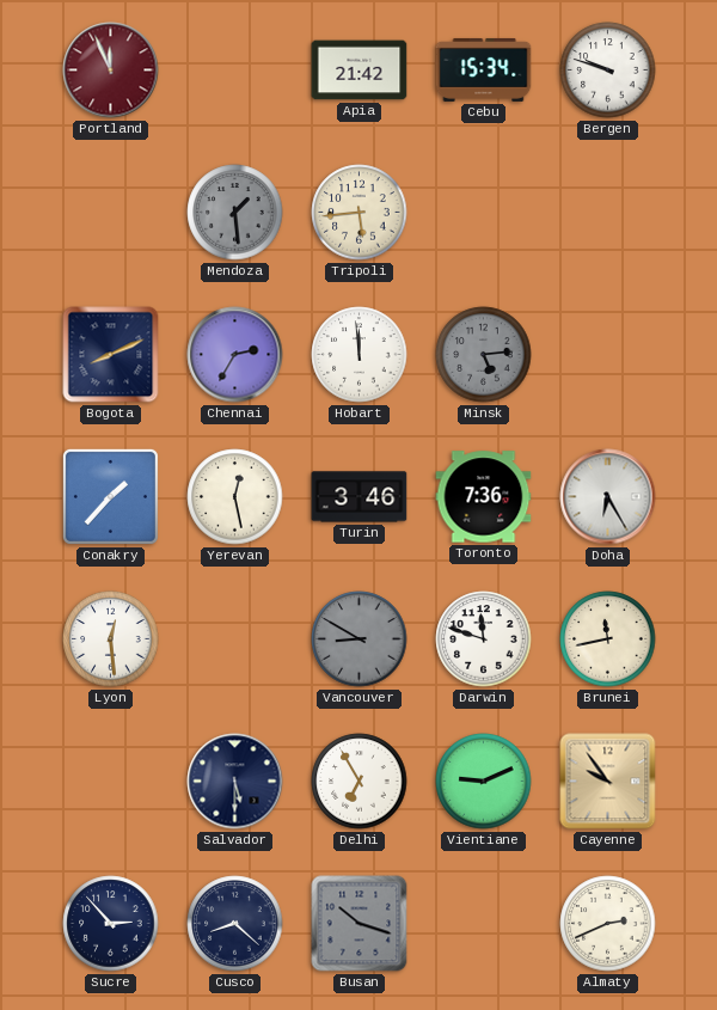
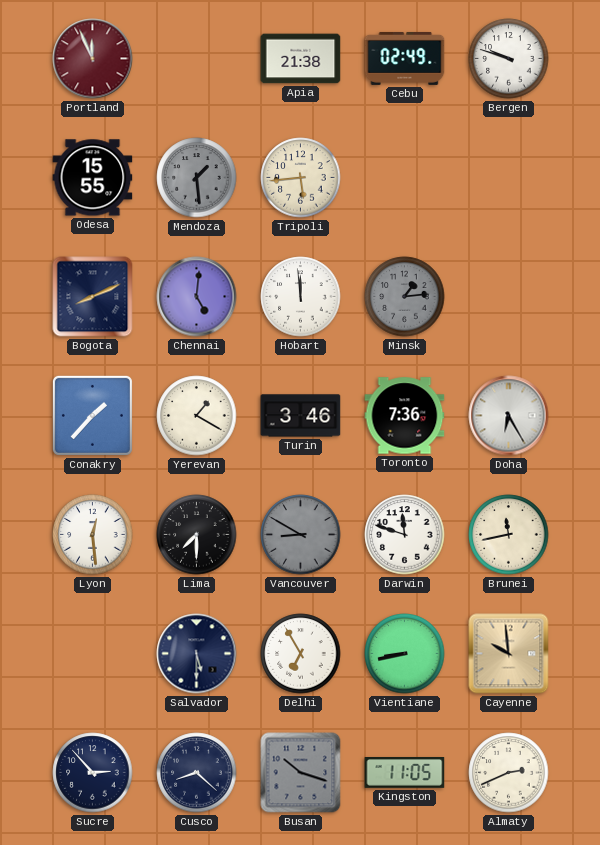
Apia: 21:42 -> 21:38 (301, 59)
Cebu: 15:34 -> 02:49 (405, 58)
Odesa: none -> 15:55 (93, 178)
Chennai: 2:35 -> 5:01 (197, 297)
Minsk: 5:14 -> 1:14 (405, 297)
Yerevan: 12:28 -> 1:20 (197, 416)
Lima: none -> 7:30 (197, 535)
Vientiane: 9:11 -> 8:43 (405, 654)
Cayenne: 9:54 -> 9:59 (509, 654)
Kingston: none -> 11:05 (405, 773)
